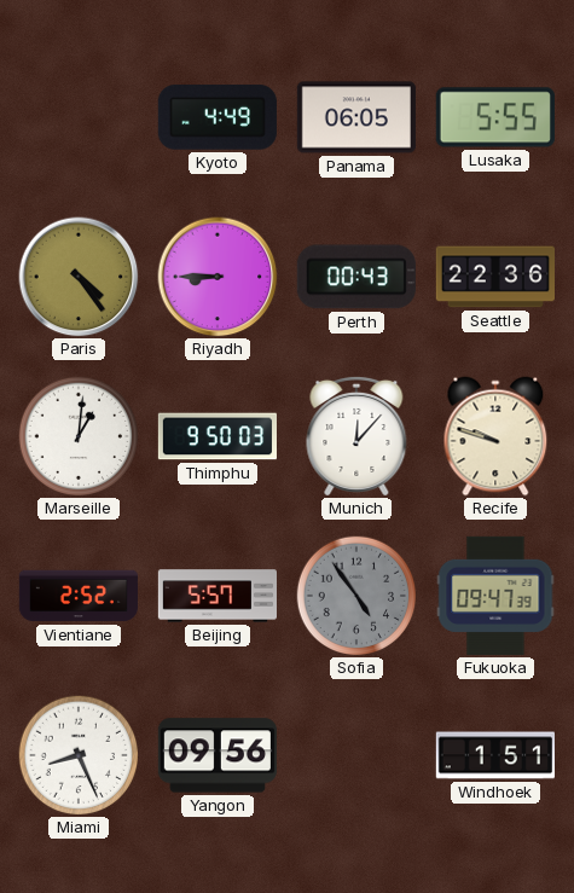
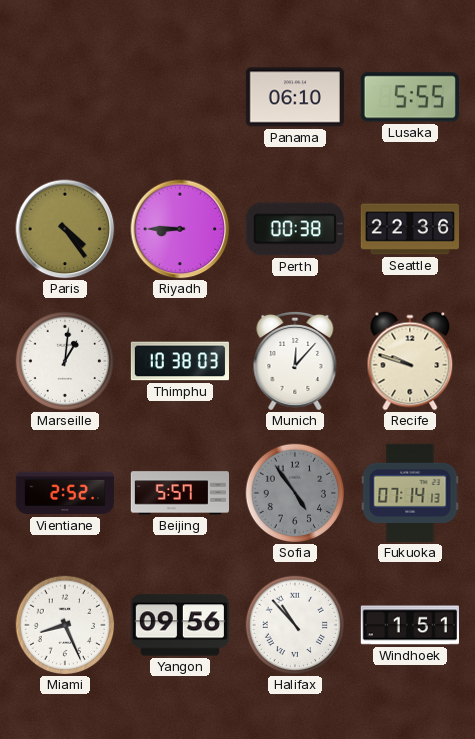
Kyoto: 4:49 -> none (218, 117)
Panama: 06:05 -> 06:10 (295, 97)
Perth: 00:43 -> 00:38 (295, 229)
Thimphu: 9:50 -> 10:38 (179, 361)
Fukuoka: 09:47 -> 07:14 (410, 493)
Halifax: none -> 10:53 (295, 625)
